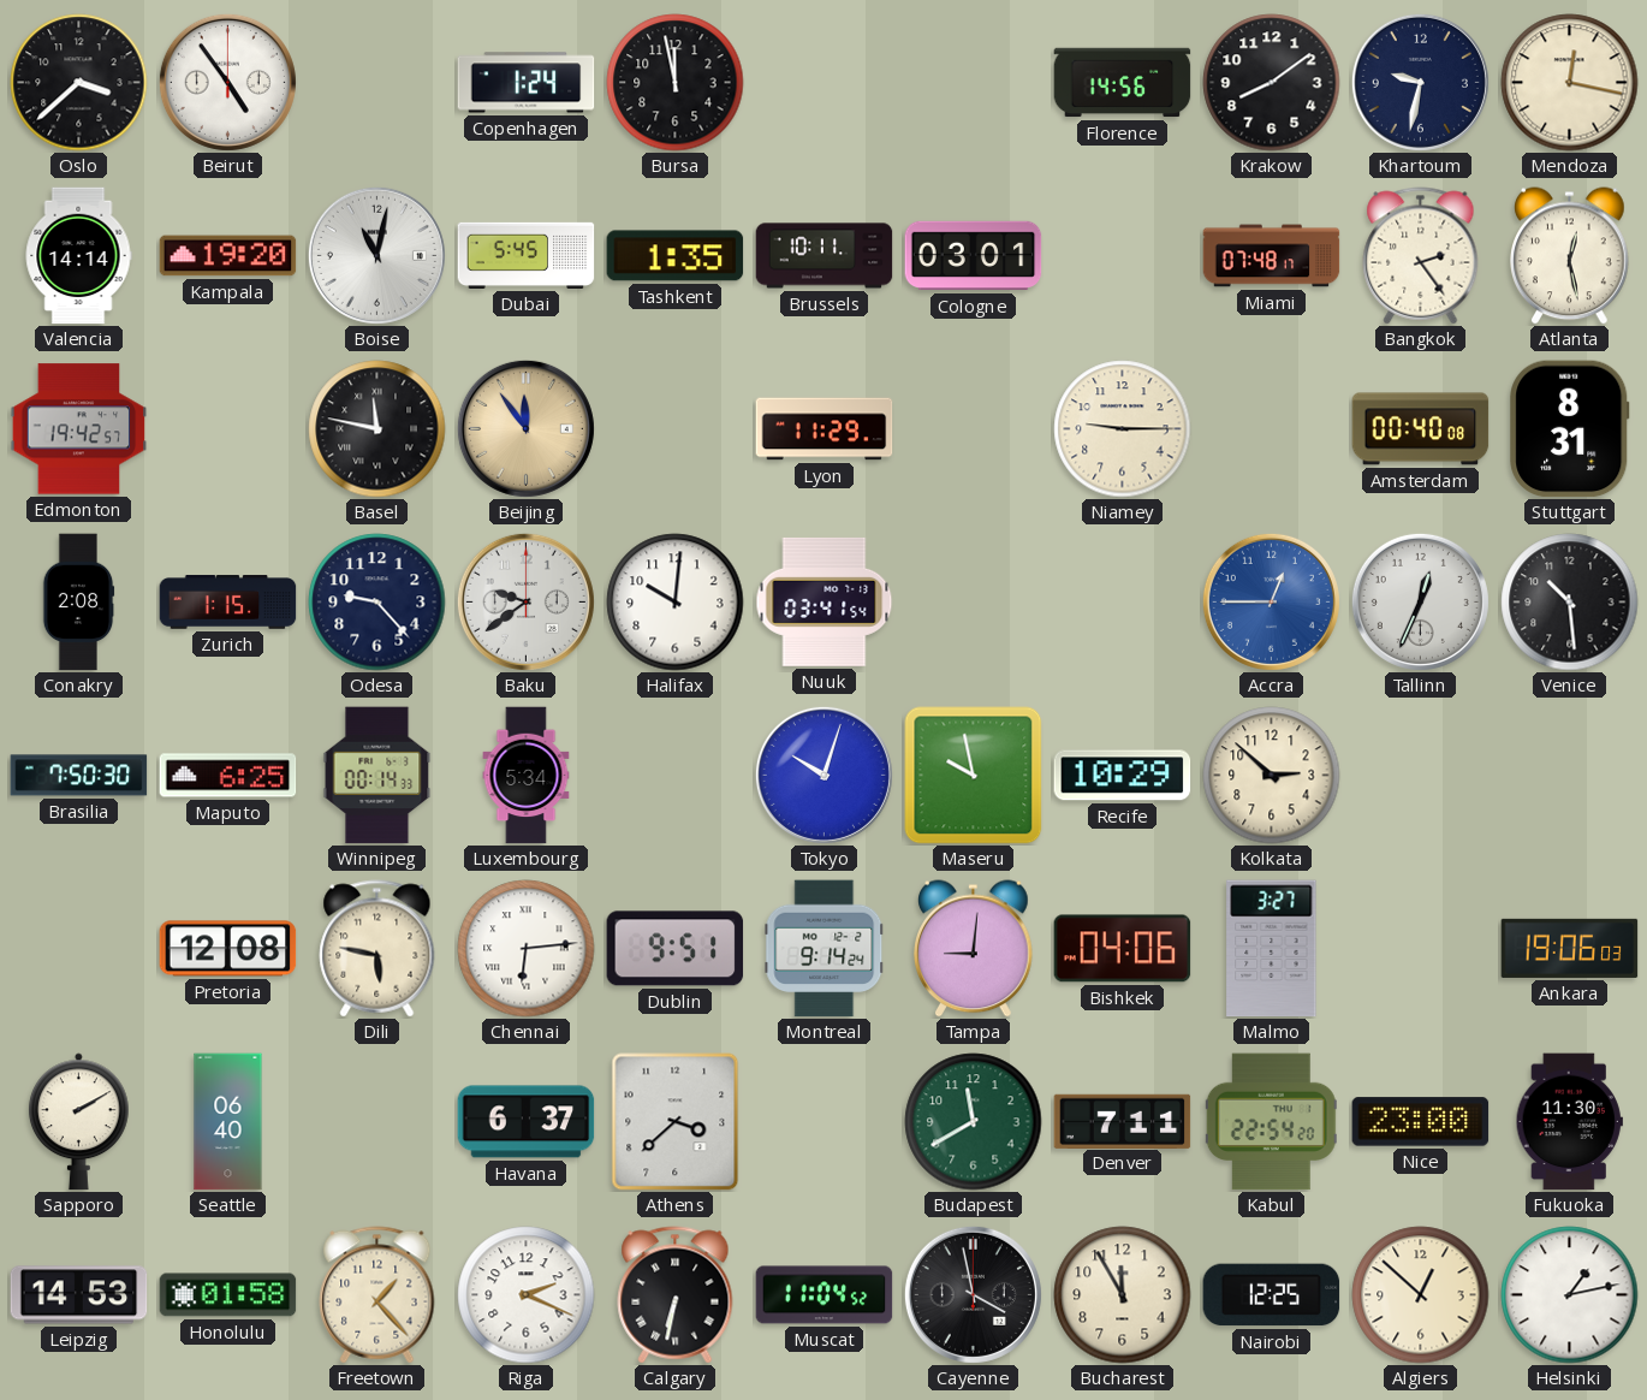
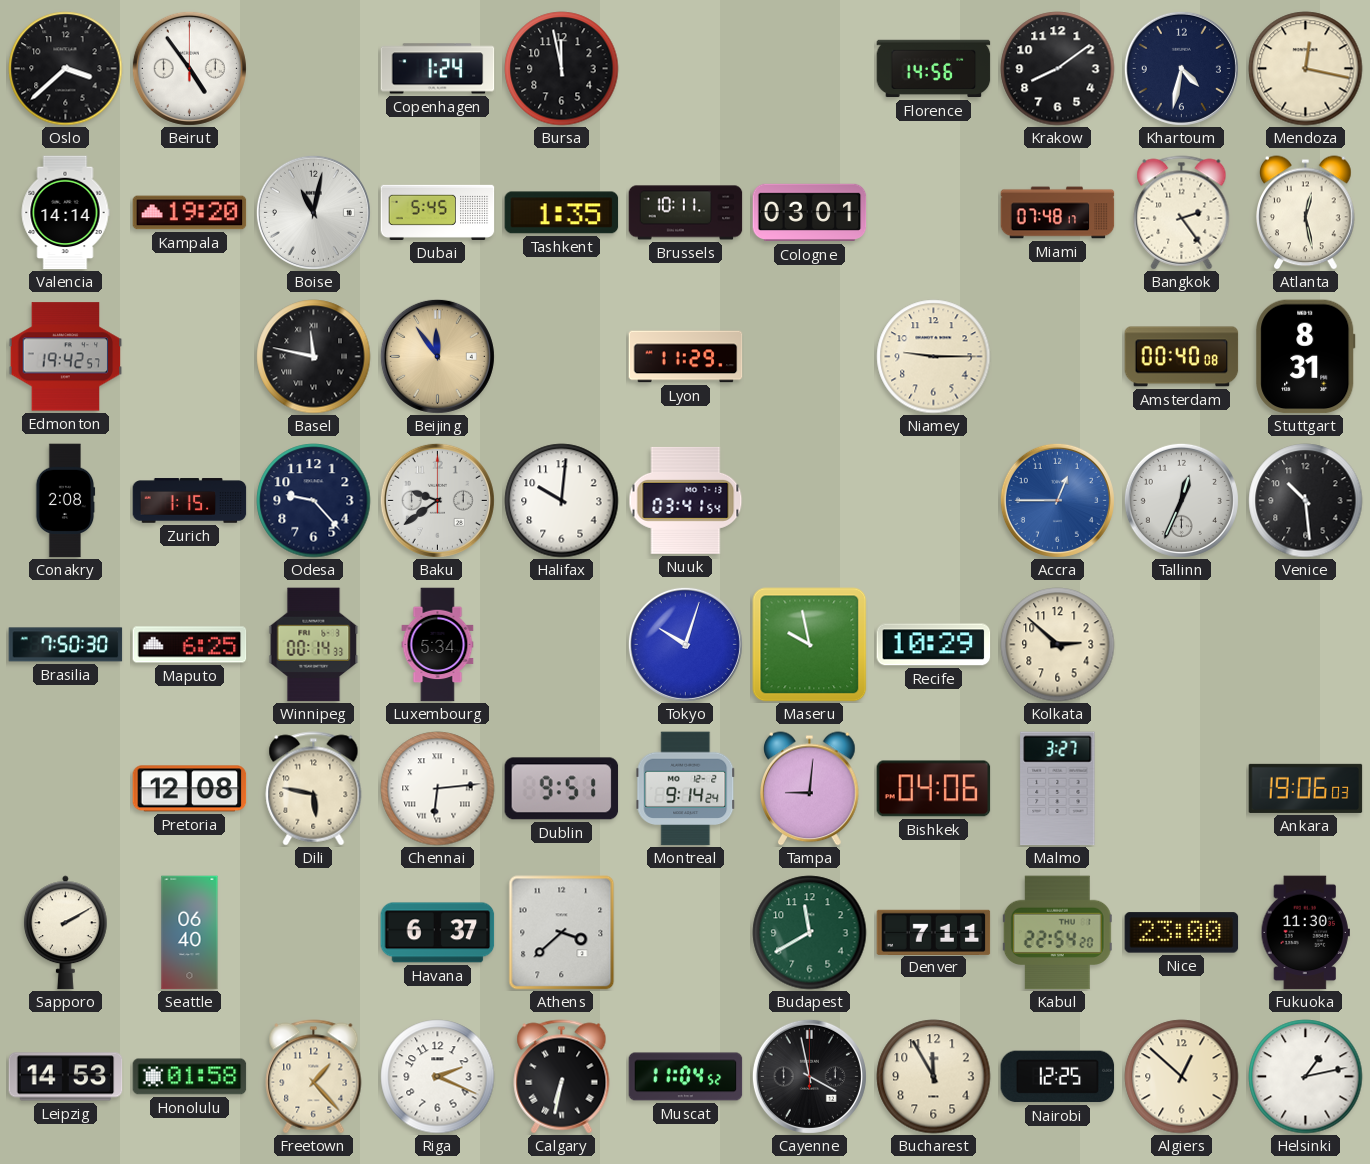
Khartoum: 9:32 -> 4:32 (1181, 68)
